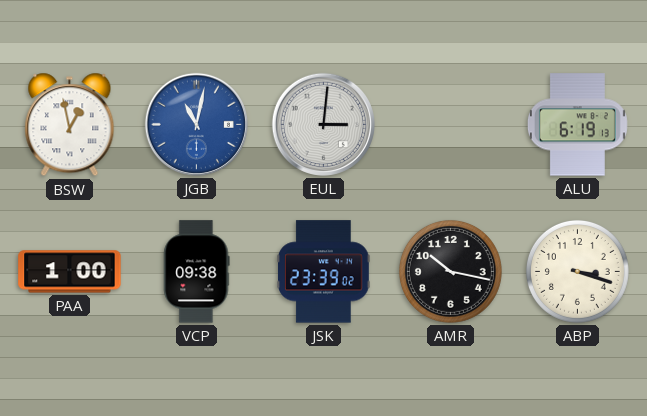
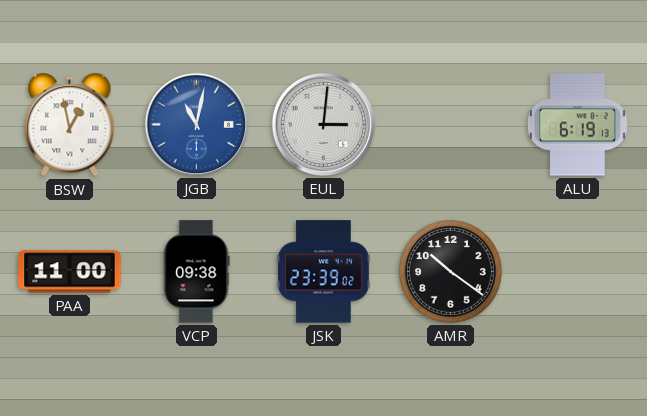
PAA: 1:00 -> 11:00 (70, 272)
AMR: 10:17 -> 10:21 (450, 271)
ABP: 3:18 -> none (577, 271)
